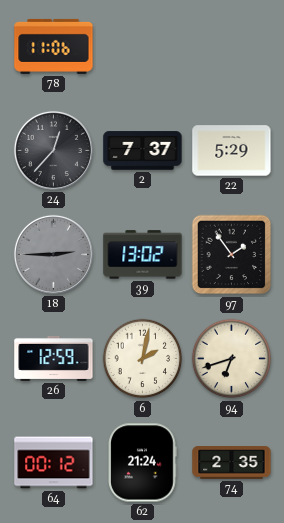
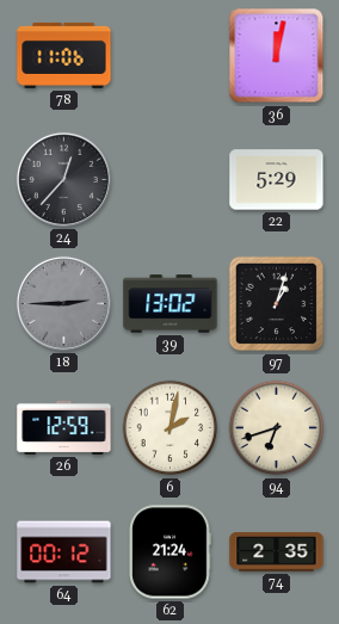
36: none -> 12:02 (277, 56)
2: 7:37 -> none (143, 151)
97: 1:54 -> 1:03 (277, 304)
